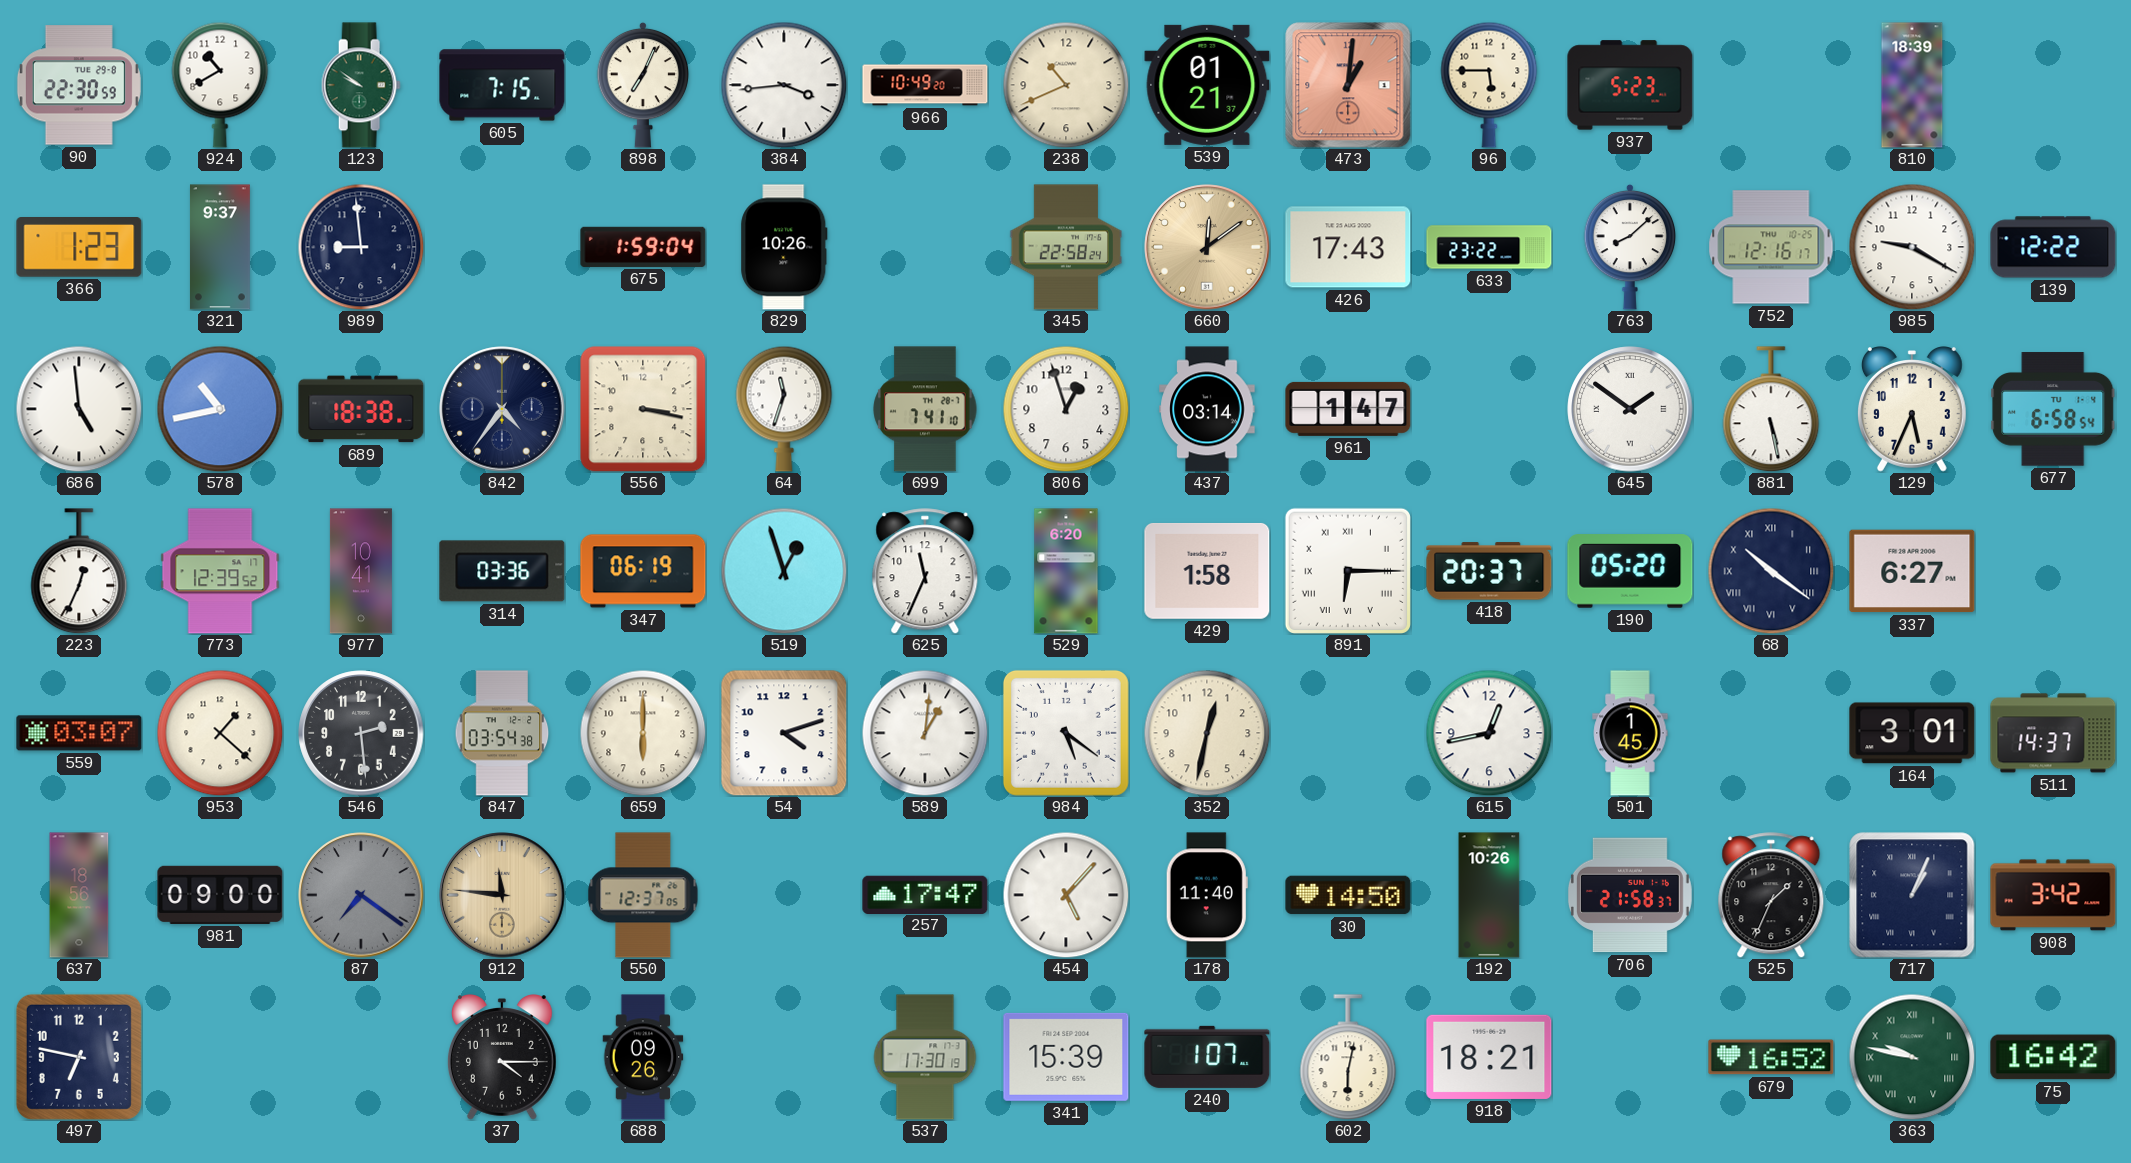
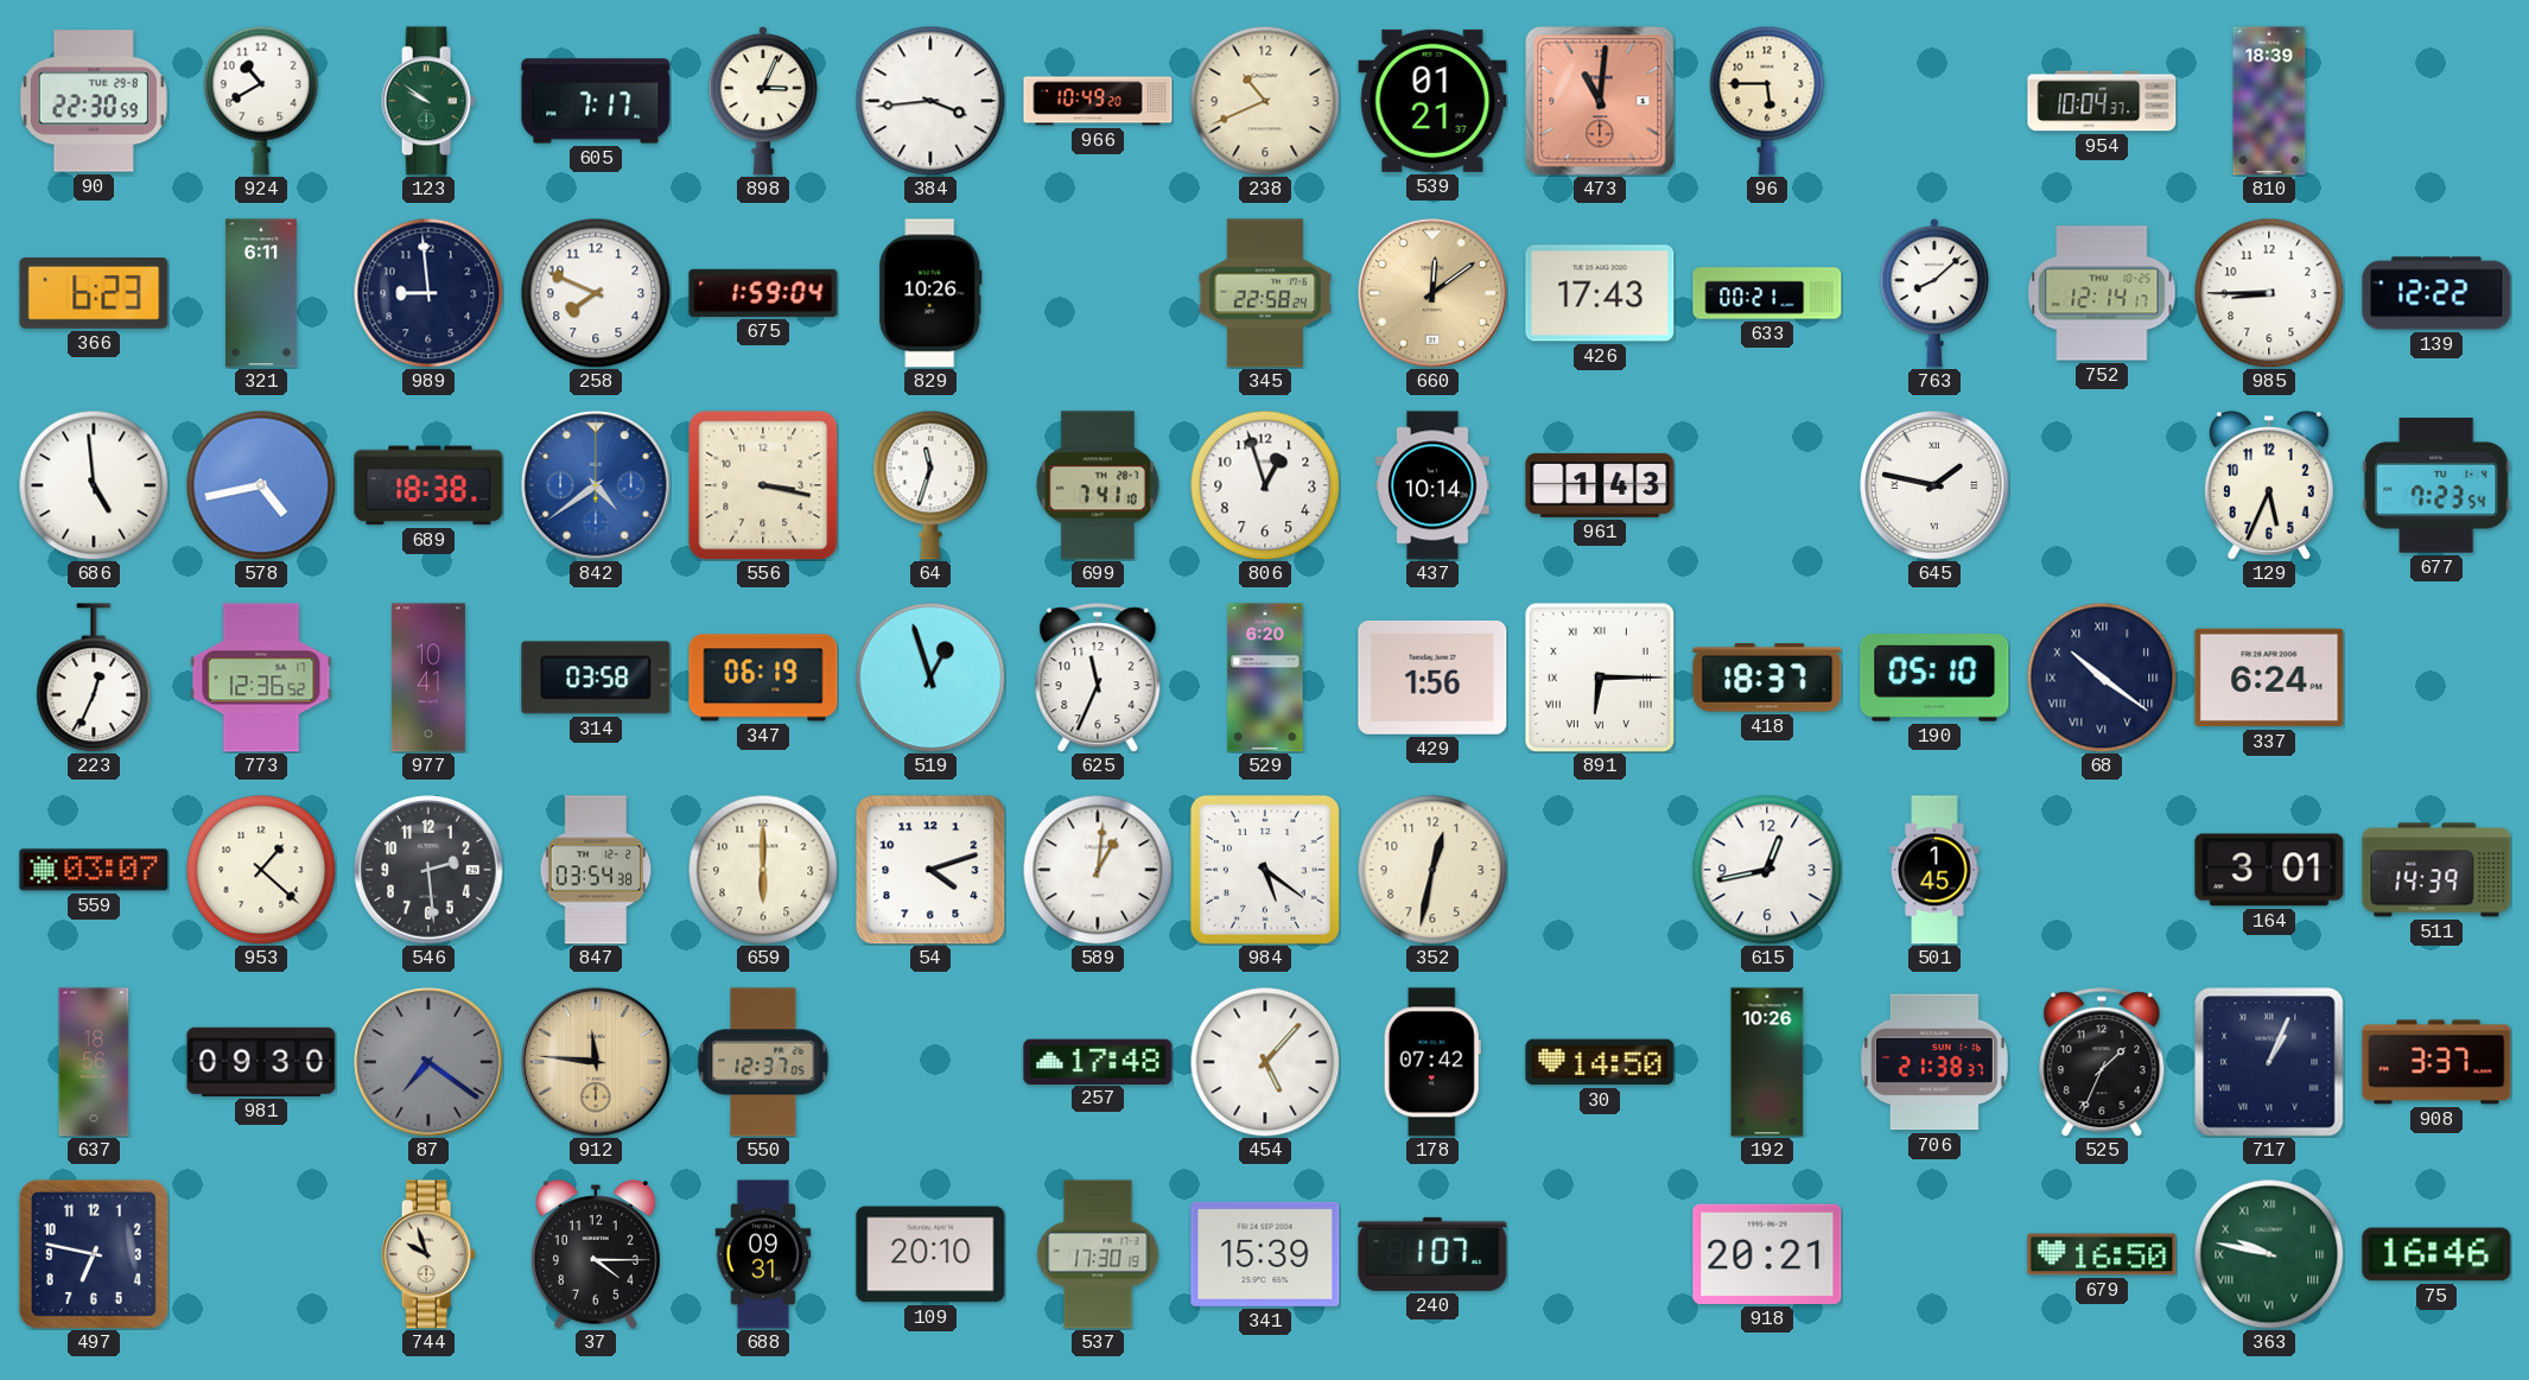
605: 7:15 -> 7:17 (596, 101)
898: 7:04 -> 3:04 (763, 101)
473: 1:01 -> 11:01 (1600, 101)
937: 5:23 -> none (1630, 85)
954: none -> 10:04 (2102, 101)
366: 1:23 -> 6:23 (94, 294)
321: 9:37 -> 6:11 (261, 293)
258: none -> 7:49 (596, 293)
633: 23:22 -> 00:21 (1767, 293)
752: 12:16 -> 12:14 (2102, 293)
985: 9:20 -> 8:45 (2269, 293)
578: 10:43 -> 4:43 (261, 485)
842: 4:36 -> 4:39 (596, 485)
842 dial: navy -> blue (596, 485)
437: 03:14 -> 10:14 (1432, 485)
961: 1:47 -> 1:43 (1600, 485)
645: 1:51 -> 1:47 (1934, 485)
881: 5:28 -> none (1771, 409)
677: 6:58 -> 7:23 (2436, 485)
773: 12:39 -> 12:36 (261, 678)
314: 03:36 -> 03:58 (596, 678)
429: 1:58 -> 1:56 (1432, 678)
418: 20:37 -> 18:37 (1767, 678)
190: 05:20 -> 05:10 (1934, 678)
337: 6:27 -> 6:24 (2269, 678)
511: 14:37 -> 14:39 (2436, 870)
981: 09:00 -> 09:30 (261, 1062)
257: 17:47 -> 17:48 (1098, 1061)
178: 11:40 -> 07:42 (1432, 1062)
706: 21:58 -> 21:38 (1934, 1062)
908: 3:42 -> 3:37 (2436, 1062)
744: none -> 9:57 (428, 1254)
688: 09:26 -> 09:31 (763, 1254)
109: none -> 20:10 (930, 1254)
602: 6:02 -> none (1348, 1057)
918: 18:21 -> 20:21 (1767, 1254)
679: 16:52 -> 16:50 (2102, 1254)
75: 16:42 -> 16:46 (2436, 1254)
